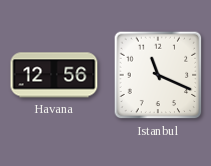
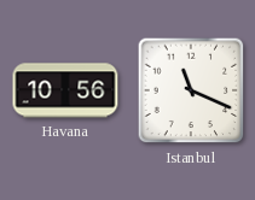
Havana: 12:56 -> 10:56 (65, 90)
